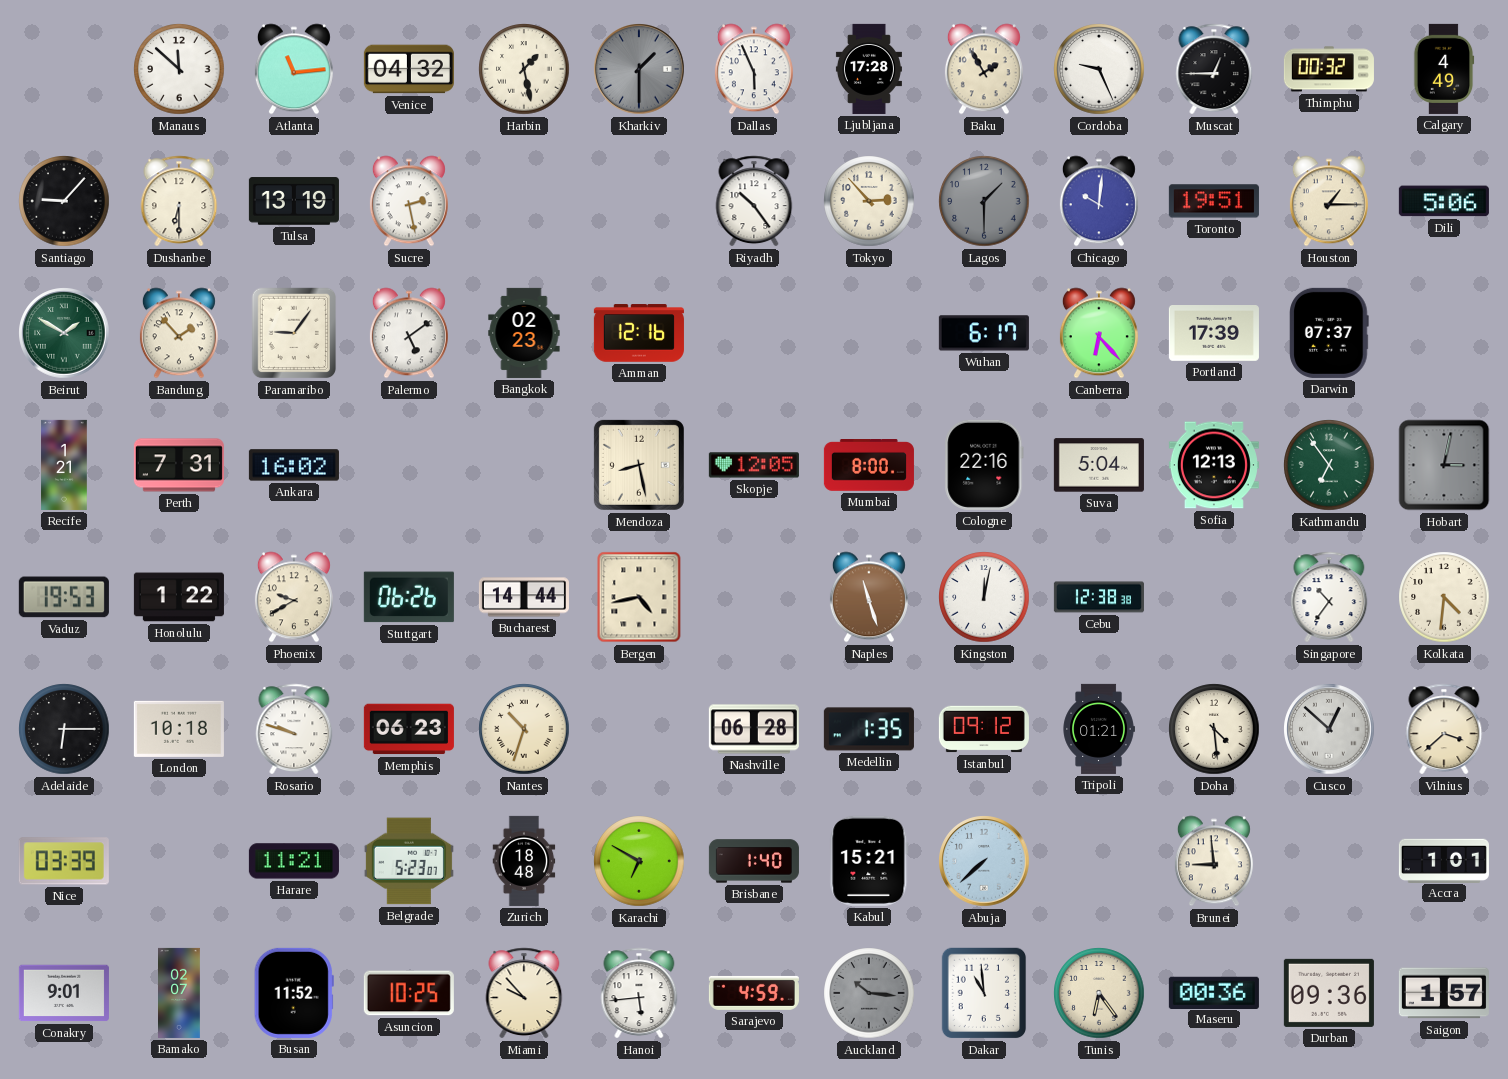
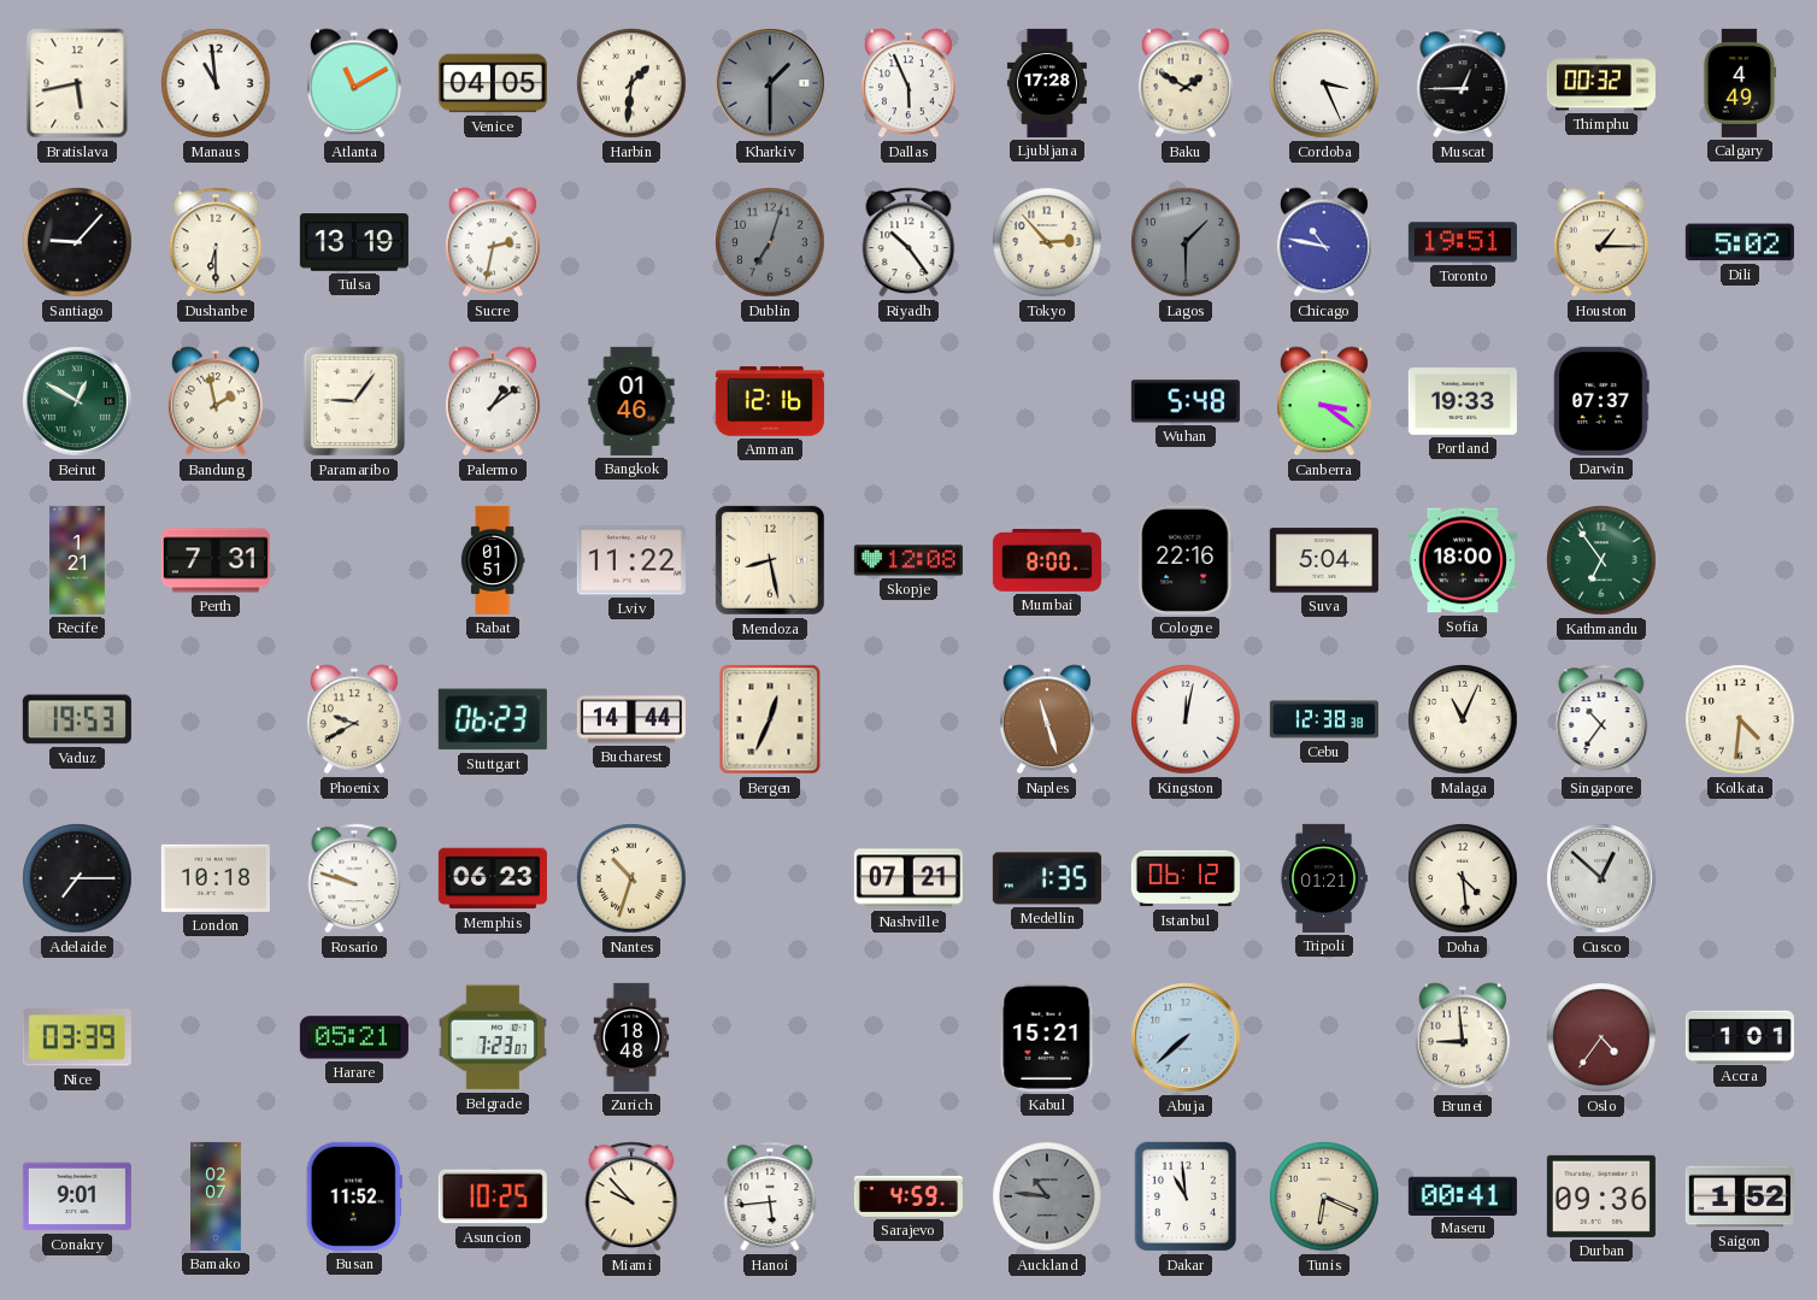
Bratislava: none -> 5:43 (77, 83)
Manaus: 11:52 -> 10:59 (216, 83)
Atlanta: 11:14 -> 11:10 (354, 83)
Venice: 04:32 -> 04:05 (493, 83)
Harbin: 1:28 -> 1:31 (631, 83)
Baku: 1:55 -> 1:50 (1186, 83)
Cordoba: 9:26 -> 3:26 (1324, 83)
Sucre: 2:28 -> 2:32 (493, 242)
Dublin: none -> 7:03 (770, 242)
Chicago: 10:01 -> 10:47 (1324, 242)
Dili: 5:06 -> 5:02 (1740, 242)
Beirut: 1:50 -> 12:50 (77, 401)
Bandung: 1:53 -> 1:58 (216, 401)
Palermo: 5:09 -> 1:09 (493, 401)
Bangkok: 02:23 -> 01:46 (631, 401)
Wuhan: 6:17 -> 5:48 (1186, 401)
Canberra: 6:23 -> 3:21 (1324, 401)
Portland: 17:39 -> 19:33 (1463, 402)
Ankara: 16:02 -> none (294, 465)
Rabat: none -> 01:51 (493, 560)
Lviv: none -> 11:22 (631, 560)
Skopje: 12:05 -> 12:08 (908, 560)
Sofia: 12:13 -> 18:00 (1463, 560)
Hobart: 3:02 -> none (1444, 465)
Honolulu: 1:22 -> none (179, 597)
Stuttgart: 06:26 -> 06:23 (493, 719)
Bergen: 4:43 -> 12:34 (770, 719)
Malaga: none -> 11:04 (1463, 719)
Adelaide: 6:15 -> 7:15 (77, 878)
Nashville: 06:28 -> 07:21 (908, 878)
Istanbul: 09:12 -> 06:12 (1186, 878)
Vilnius: 3:38 -> none (1444, 729)
Harare: 11:21 -> 05:21 (354, 1037)
Belgrade: 5:23 -> 7:23 (493, 1037)
Karachi: 6:50 -> none (639, 861)
Brisbane: 1:40 -> none (754, 861)
Oslo: none -> 4:36 (1601, 1037)
Auckland: 10:16 -> 10:46 (1047, 1196)
Tunis: 6:24 -> 6:19 (1324, 1196)
Maseru: 00:36 -> 00:41 (1463, 1195)
Saigon: 1:57 -> 1:52 (1740, 1196)
